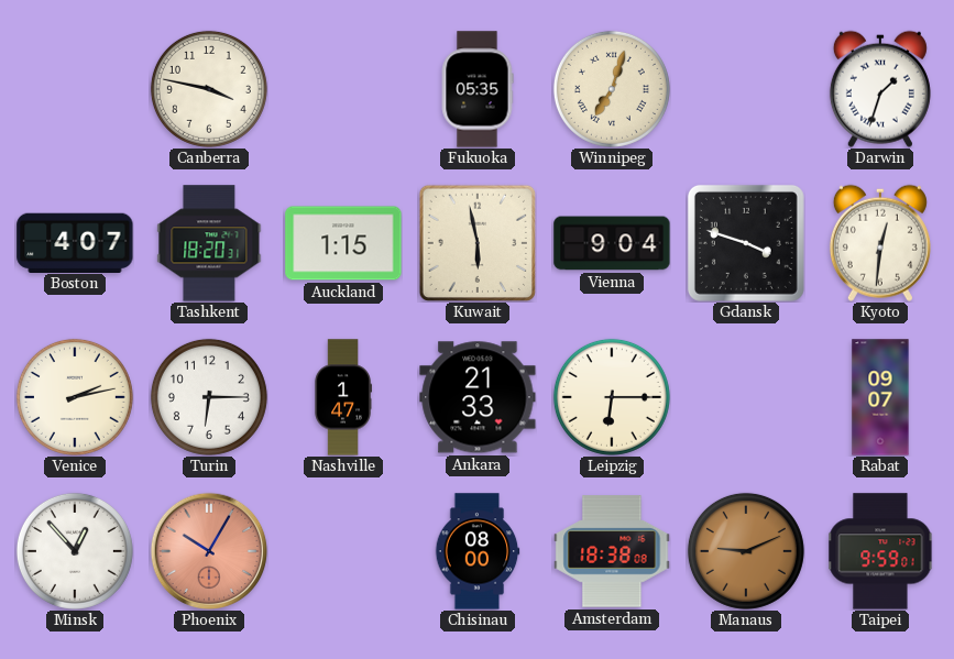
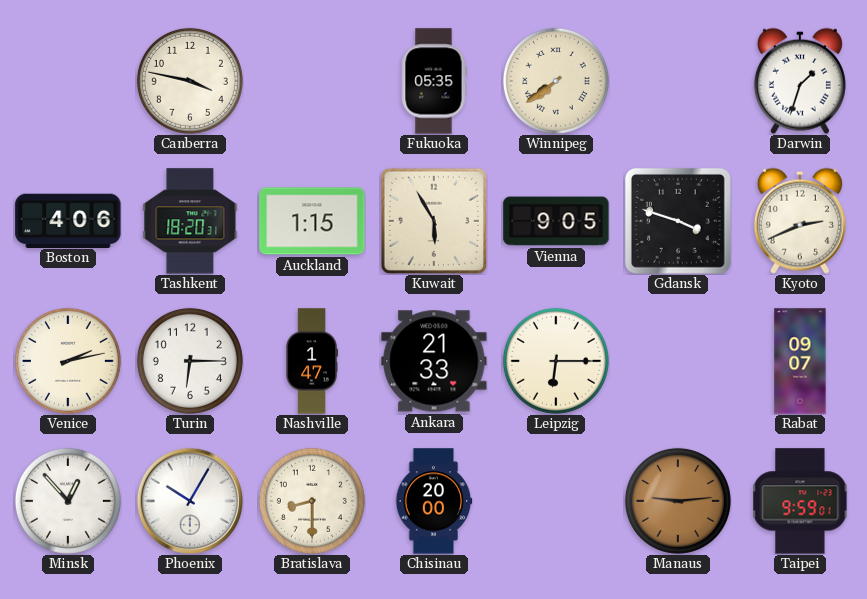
Winnipeg: 7:03 -> 7:39 (556, 81)
Boston: 4:07 -> 4:06 (68, 220)
Kuwait: 5:58 -> 5:55 (434, 221)
Vienna: 9:04 -> 9:05 (556, 221)
Kyoto: 12:31 -> 2:41 (800, 221)
Phoenix dial: salmon -> white (190, 501)
Bratislava: none -> 8:30 (312, 501)
Chisinau: 08:00 -> 20:00 (434, 501)
Amsterdam: 18:38 -> none (612, 551)
Manaus: 9:11 -> 9:14 (678, 501)
